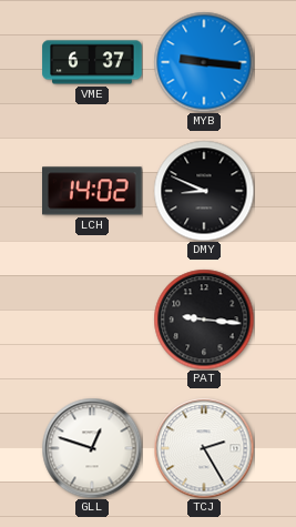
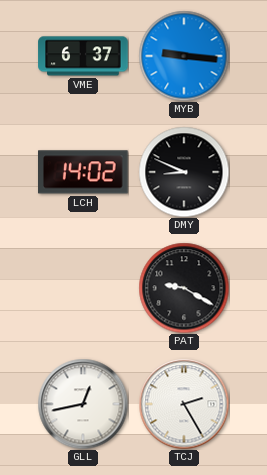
PAT: 9:16 -> 9:20 (184, 288)
GLL: 12:48 -> 12:43 (83, 404)
